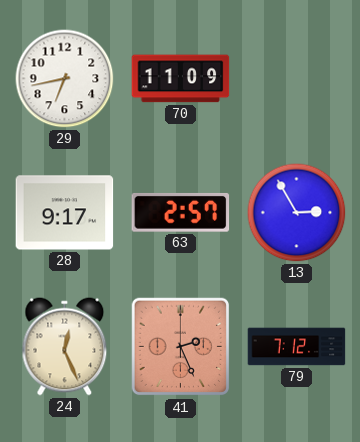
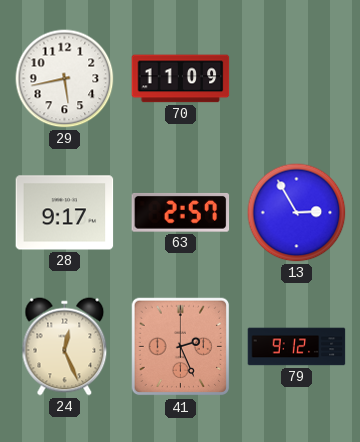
29: 6:43 -> 5:43 (65, 79)
79: 7:12 -> 9:12 (297, 347)
